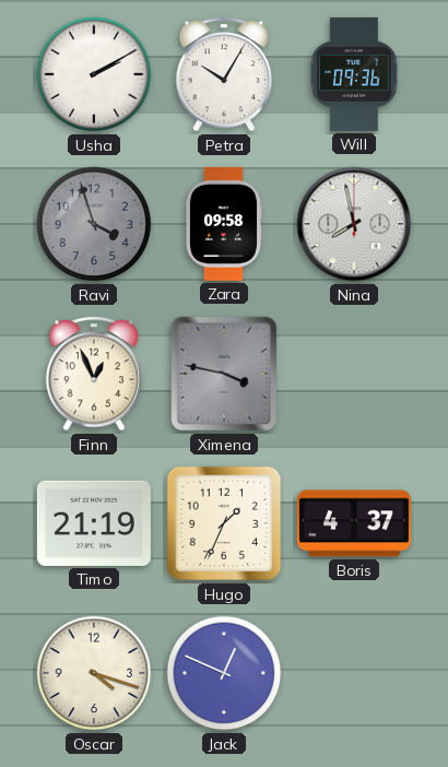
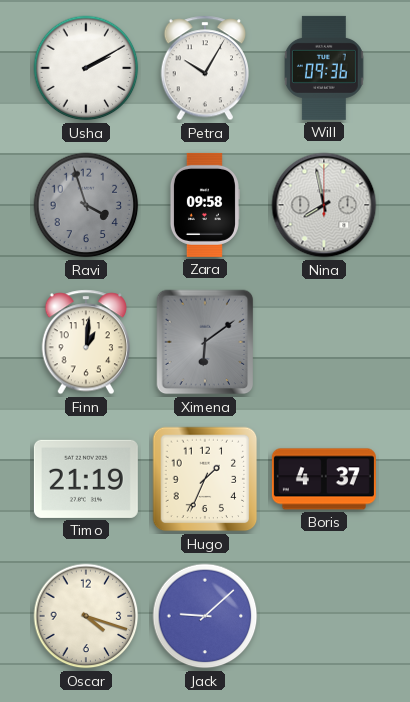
Finn: 12:56 -> 1:01 (85, 342)
Ximena: 3:47 -> 6:09 (205, 342)
Jack: 12:49 -> 9:08 (205, 616)
